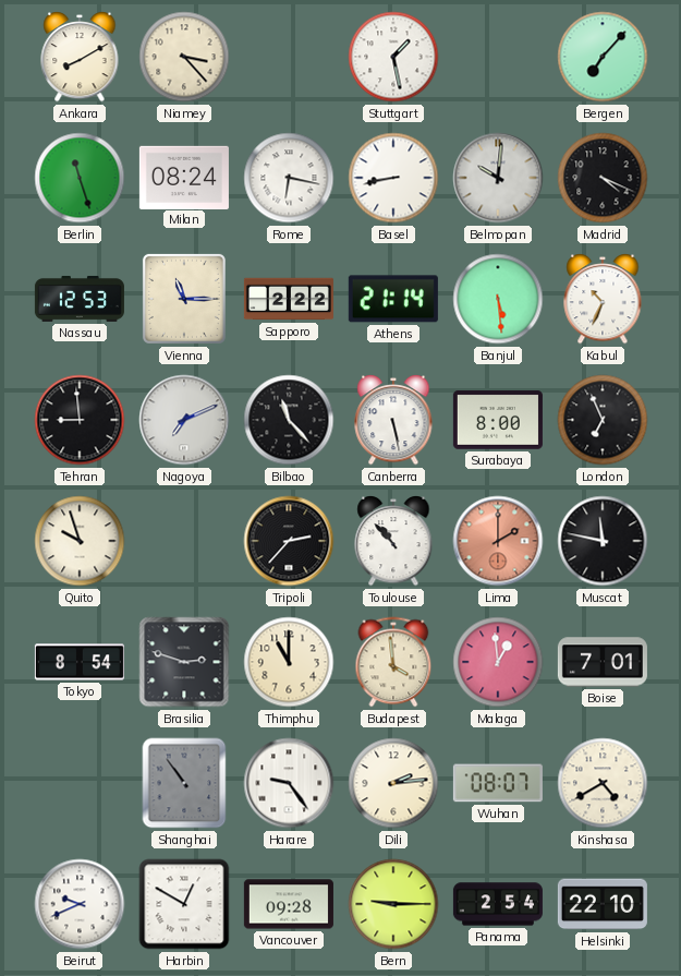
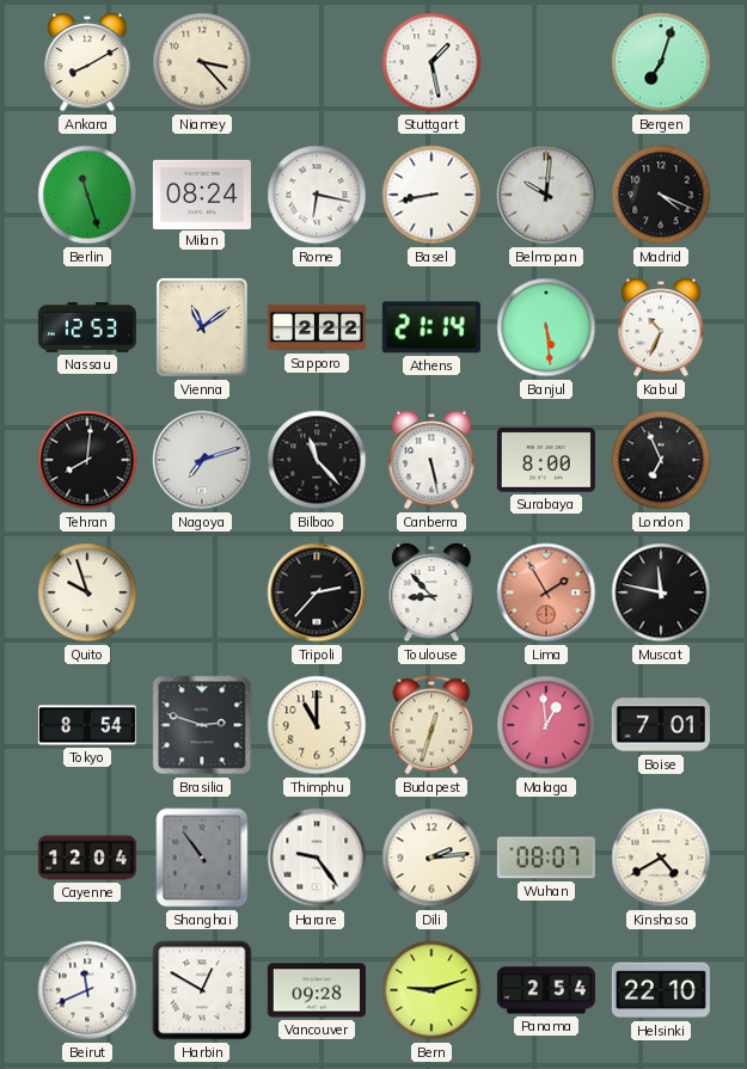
Bergen: 7:07 -> 7:03 (661, 62)
Vienna: 11:15 -> 11:09 (202, 327)
Tehran: 8:59 -> 8:01 (87, 460)
Nagoya: 7:11 -> 7:12 (202, 460)
Toulouse: 10:53 -> 8:53 (431, 592)
Lima: 2:00 -> 1:55 (546, 592)
Budapest: 3:59 -> 12:33 (431, 725)
Cayenne: none -> 12:04 (87, 858)
Beirut: 9:41 -> 11:41 (87, 990)
Bern: 9:15 -> 9:12 (431, 990)
